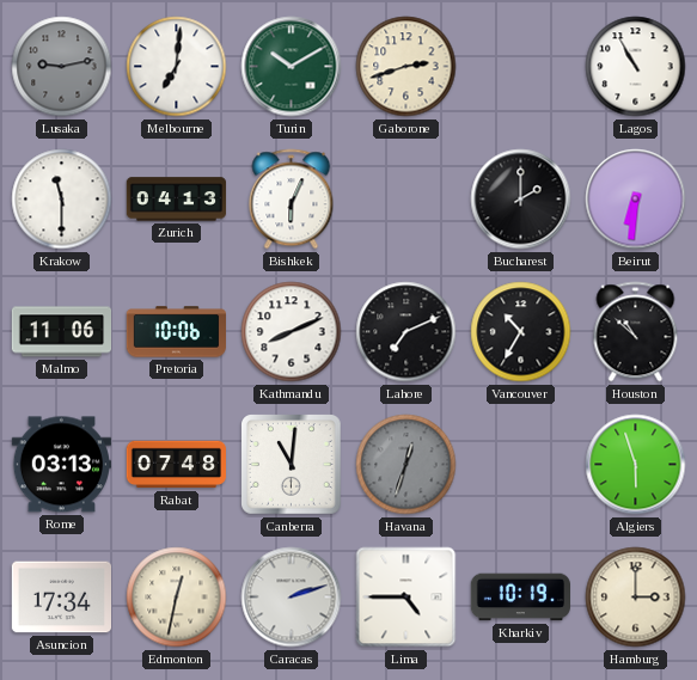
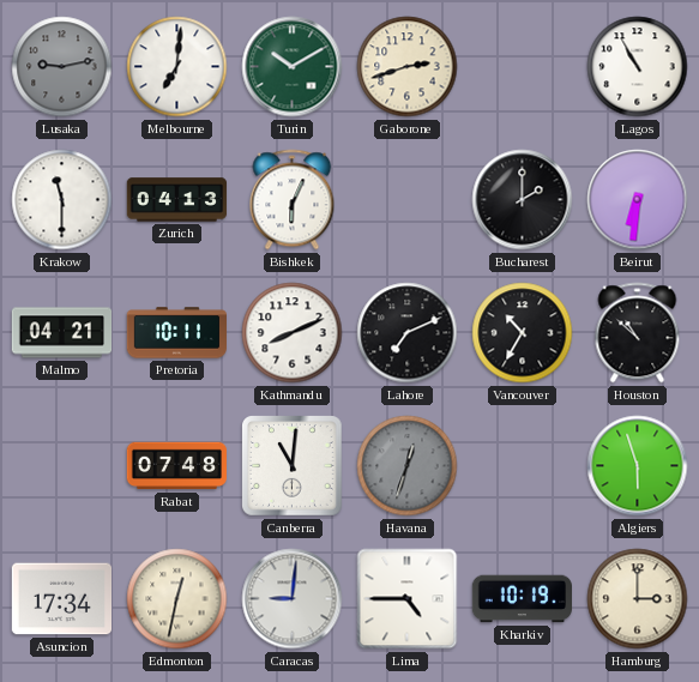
Malmo: 11:06 -> 04:21 (61, 333)
Pretoria: 10:06 -> 10:11 (177, 333)
Rome: 03:13 -> none (61, 465)
Caracas: 2:12 -> 9:01 (293, 599)
